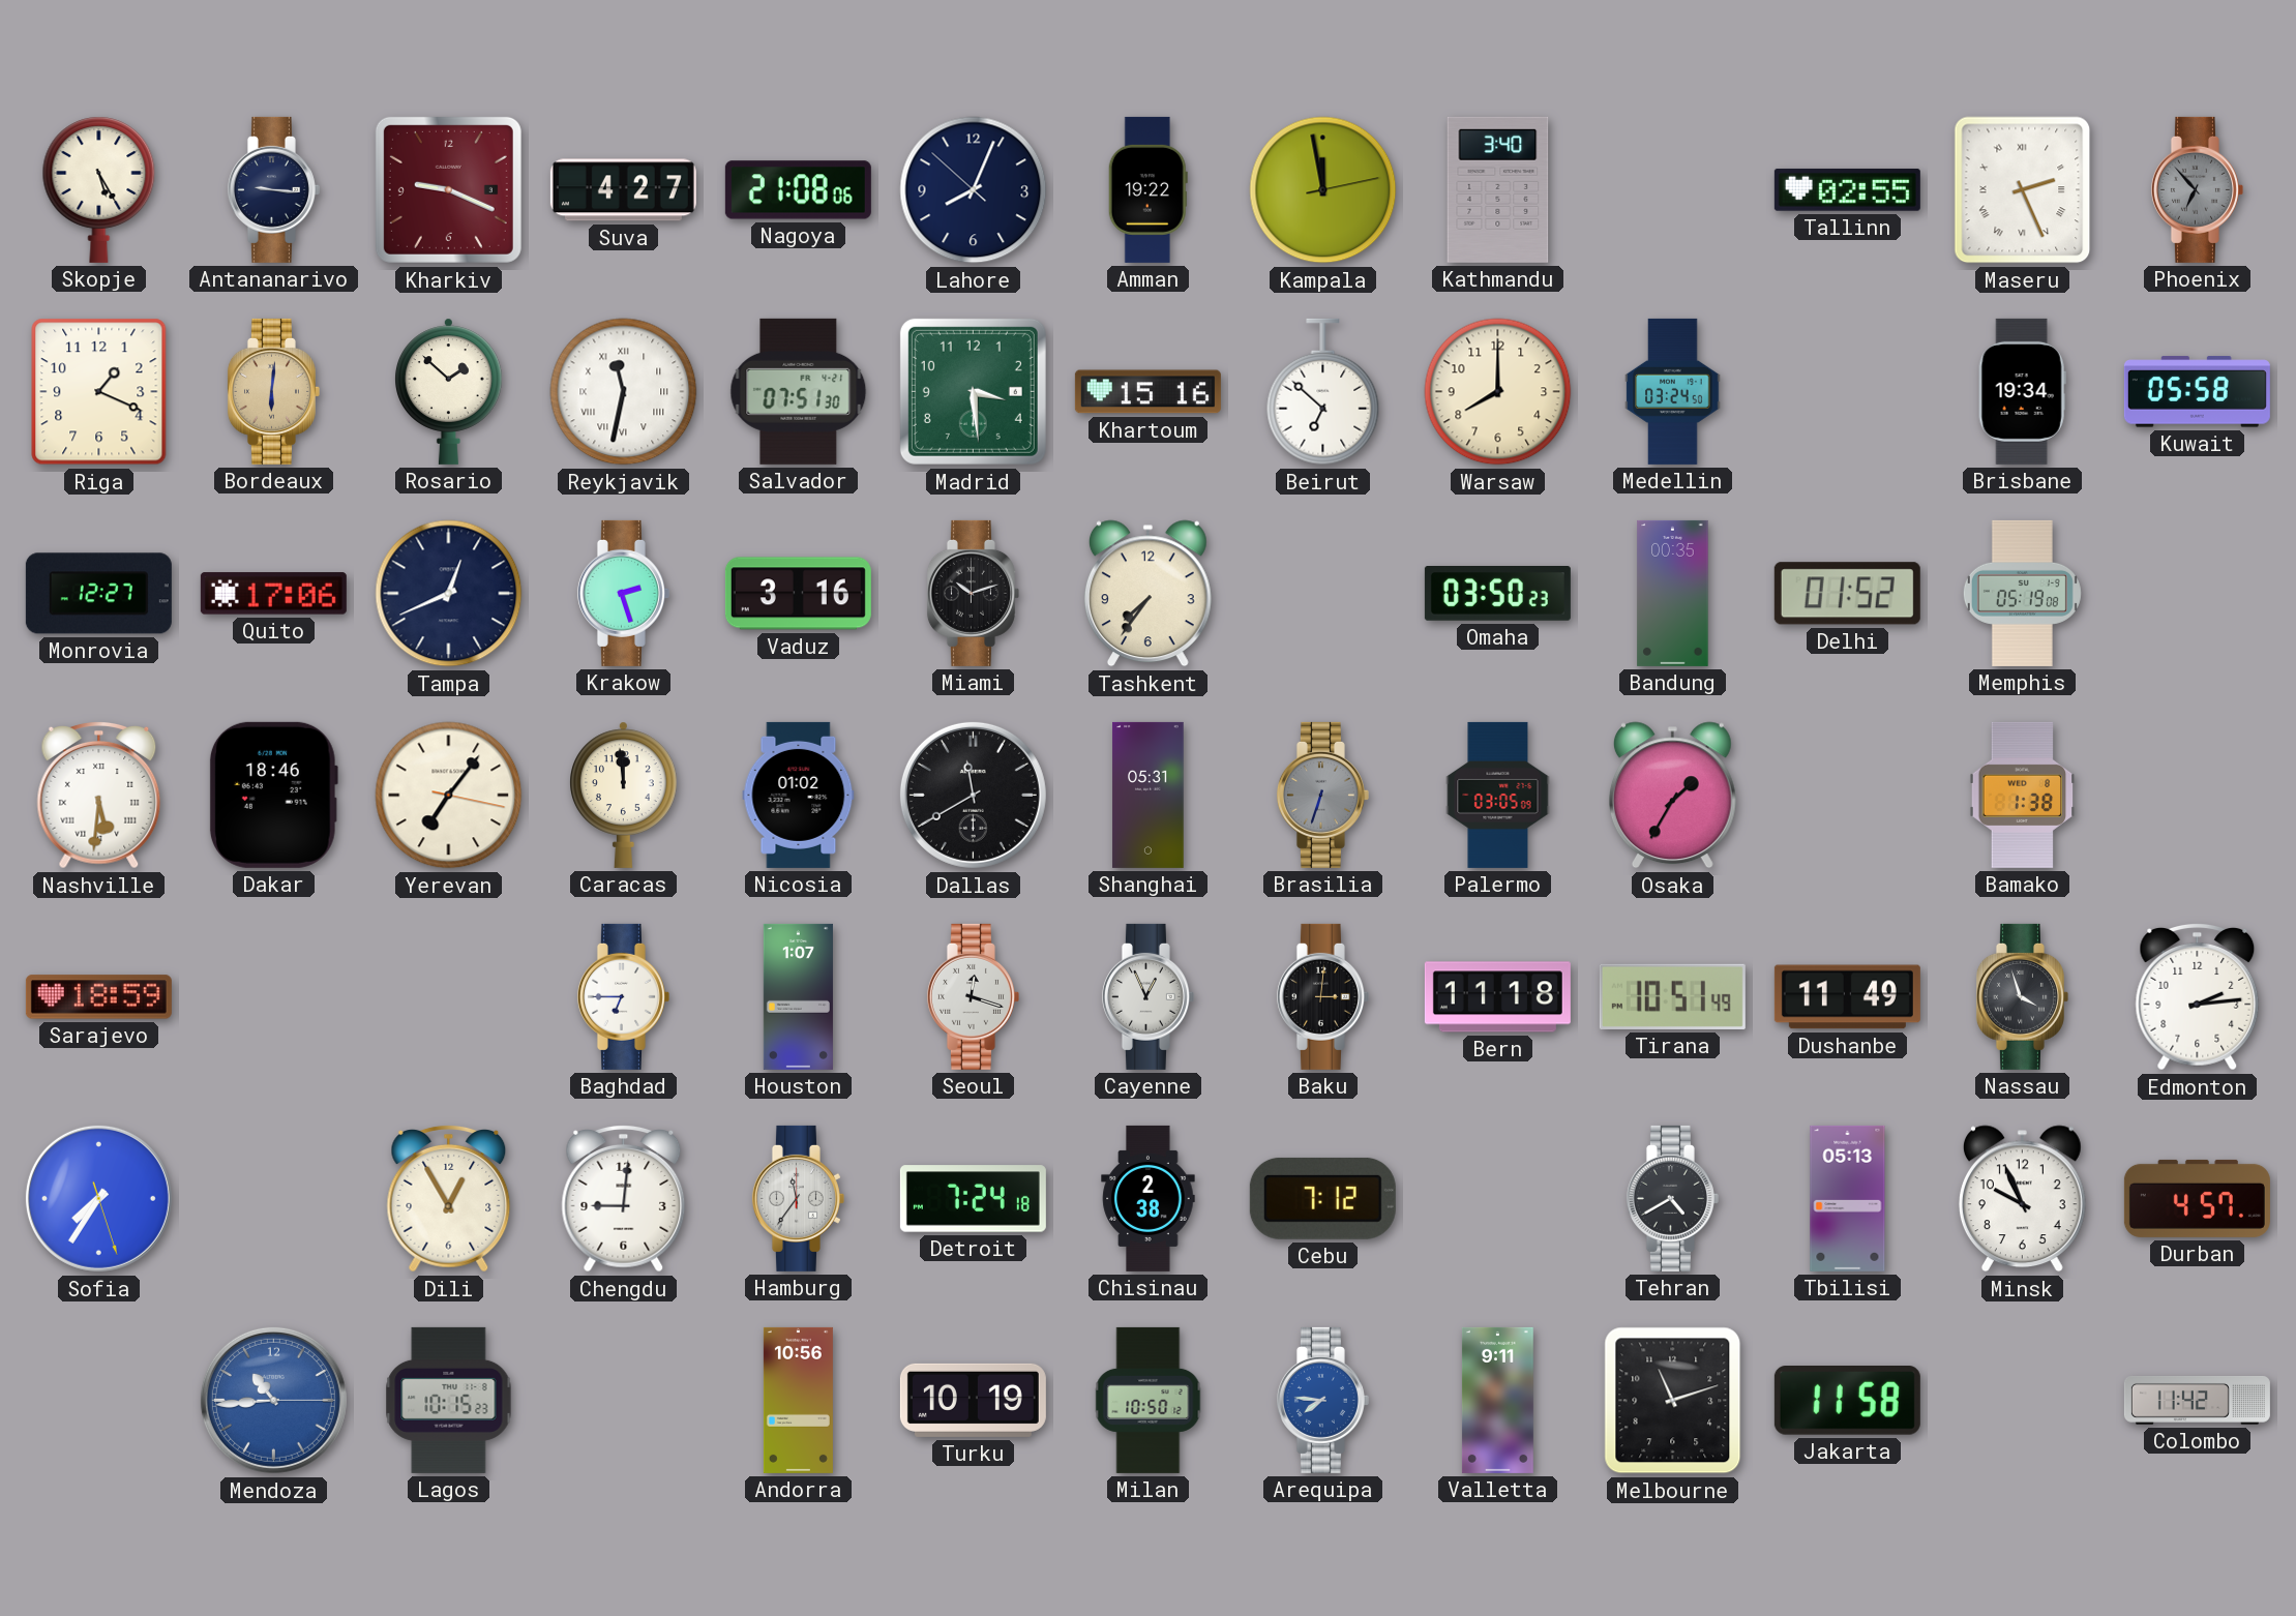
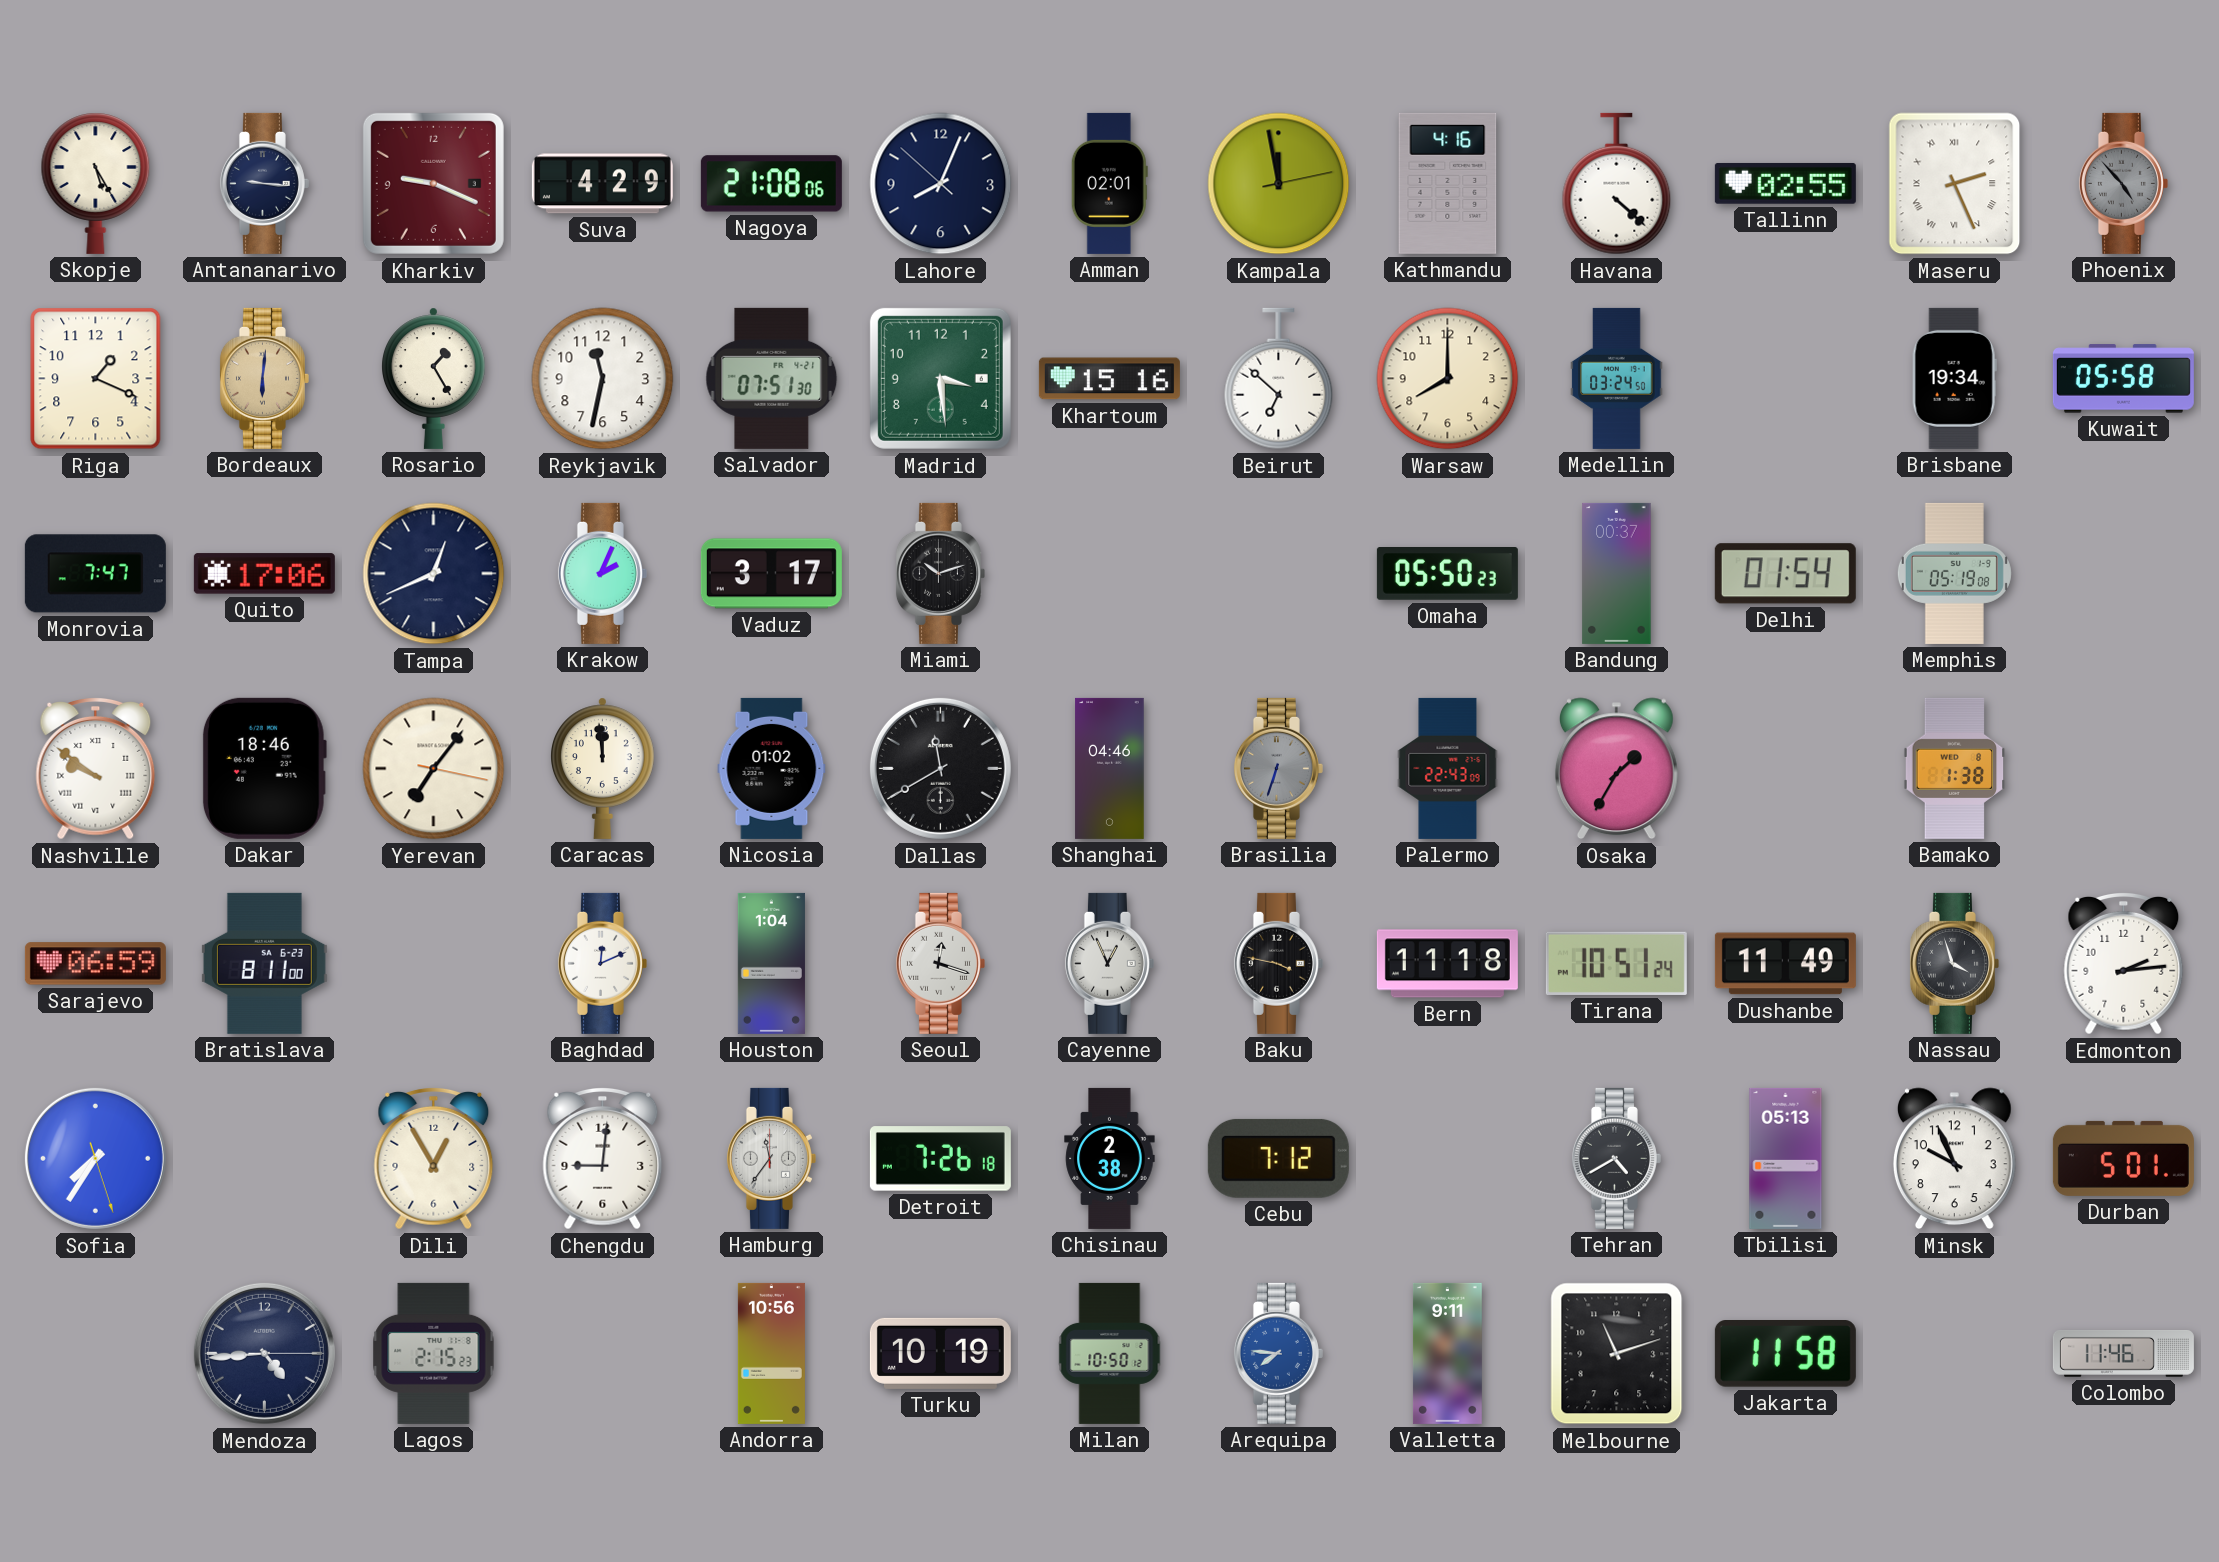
Suva: 4:27 -> 4:29 (602, 184)
Amman: 19:22 -> 02:01 (1109, 183)
Kathmandu: 3:40 -> 4:16 (1448, 183)
Havana: none -> 4:22 (1617, 184)
Phoenix: 6:53 -> 4:53 (2123, 183)
Rosario: 1:52 -> 1:25 (434, 378)
Reykjavik numerals: Roman -> Arabic (603, 379)
Monrovia: 12:27 -> 7:47 (95, 574)
Krakow: 2:27 -> 2:04 (602, 573)
Vaduz: 3:16 -> 3:17 (771, 574)
Tashkent: 7:36 -> none (1147, 594)
Omaha: 03:50 -> 05:50 (1447, 574)
Bandung: 00:35 -> 00:37 (1617, 573)
Delhi: 01:52 -> 01:54 (1785, 574)
Nashville: 5:31 -> 9:51 (96, 769)
Shanghai: 05:31 -> 04:46 (1110, 768)
Palermo: 03:05 -> 22:43 (1448, 768)
Sarajevo: 18:59 -> 06:59 (95, 964)
Bratislava: none -> 8:11 (264, 963)
Baghdad: 6:45 -> 12:11 (602, 963)
Houston: 1:07 -> 1:04 (771, 963)
Baku: 3:01 -> 3:47 (1278, 963)
Tirana: 10:51:49 -> 10:51:24 (1616, 963)
Detroit: 7:24 -> 7:26 (940, 1159)
Durban: 4:57 -> 5:01 (2123, 1158)
Mendoza: 10:44 -> 4:44 (264, 1353)
Mendoza dial: blue -> navy (264, 1353)
Lagos: 10:15 -> 2:15 (434, 1353)
Colombo: 11:42 -> 11:46 (2123, 1353)
